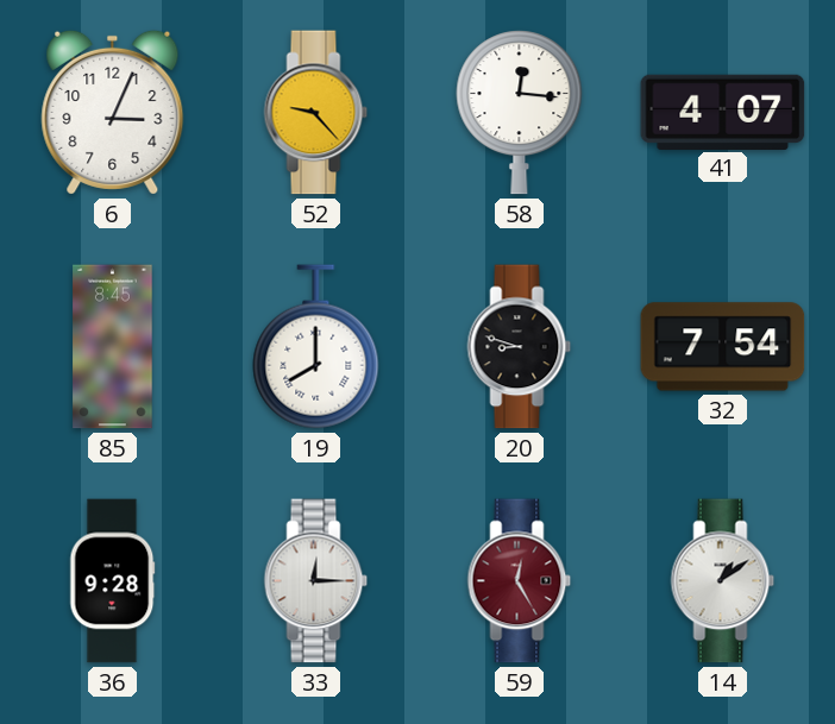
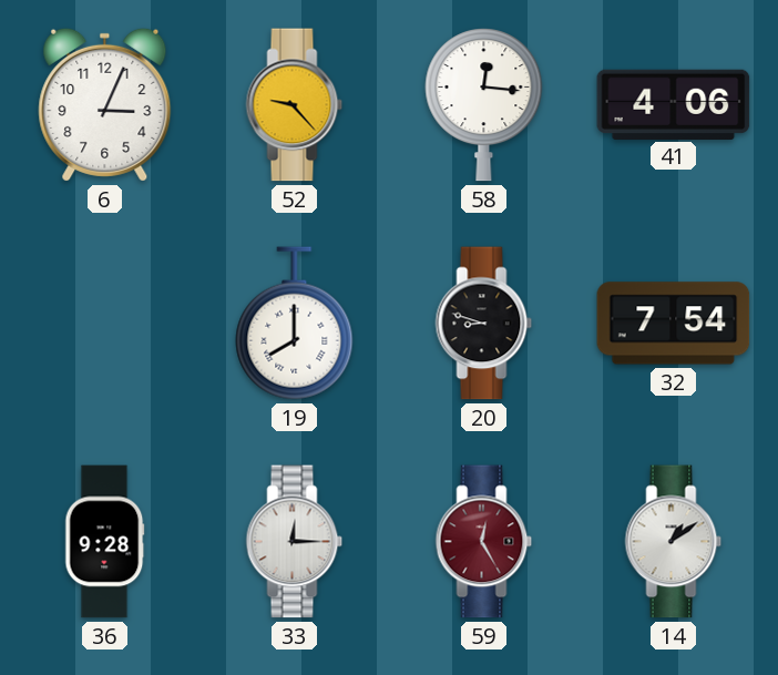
41: 4:07 -> 4:06 (674, 104)
85: 8:45 -> none (113, 347)
